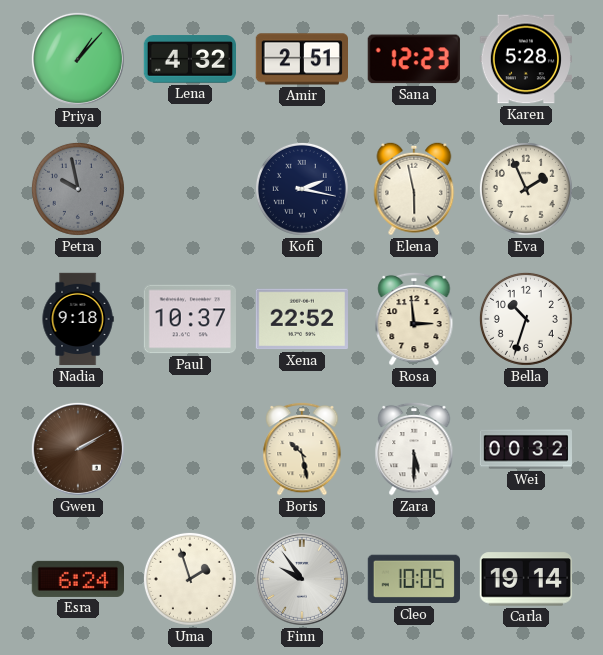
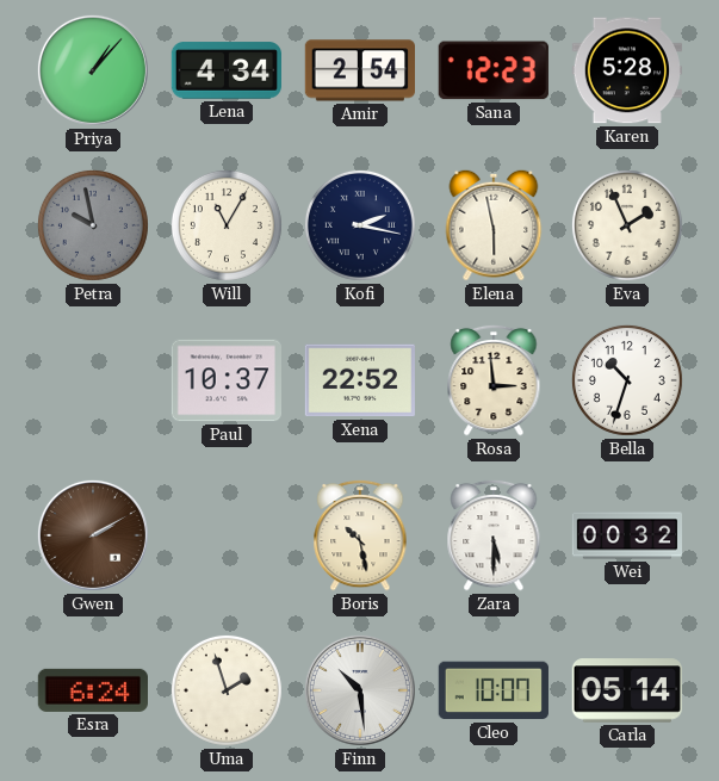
Lena: 4:32 -> 4:34 (225, 70)
Amir: 2:51 -> 2:54 (359, 70)
Will: none -> 11:05 (227, 225)
Nadia: 9:18 -> none (78, 319)
Finn: 9:54 -> 10:29 (360, 690)
Cleo: 10:05 -> 10:07 (494, 690)
Carla: 19:14 -> 05:14 (626, 690)
